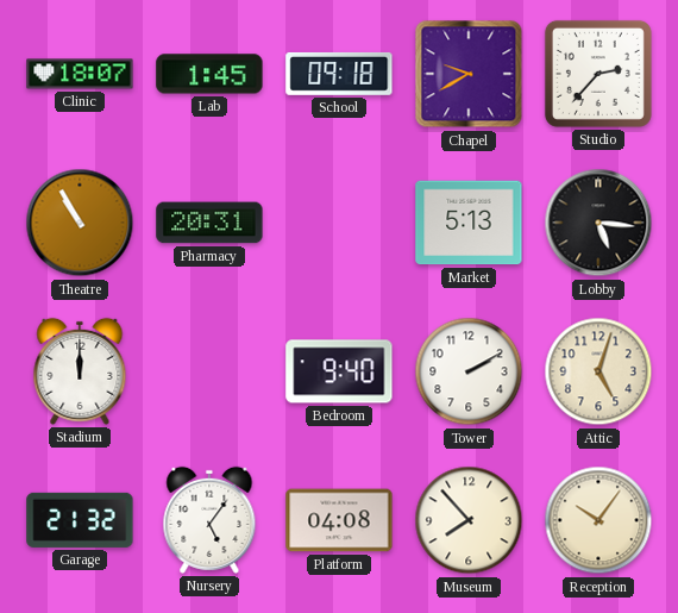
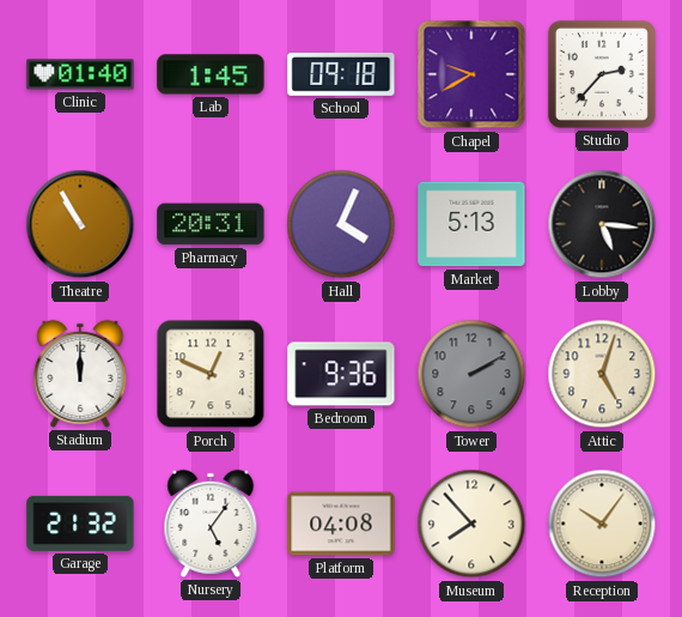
Clinic: 18:07 -> 01:40 (80, 74)
Hall: none -> 4:04 (341, 224)
Porch: none -> 12:49 (211, 374)
Bedroom: 9:40 -> 9:36 (341, 374)
Tower dial: white -> grey (471, 374)
